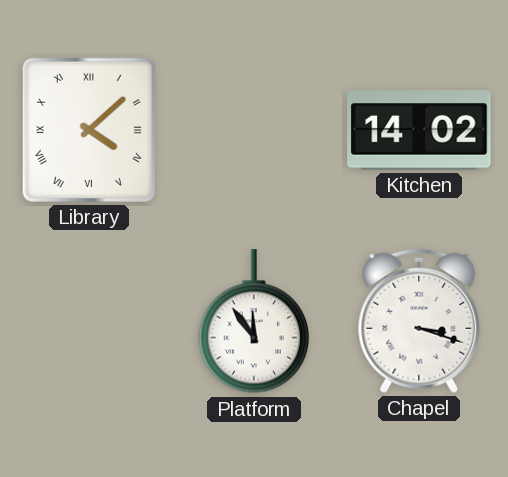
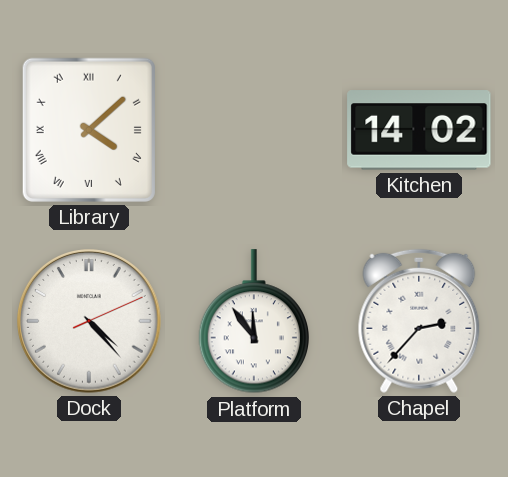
Dock: none -> 4:23 (89, 321)
Chapel: 3:18 -> 2:37 (419, 321)
